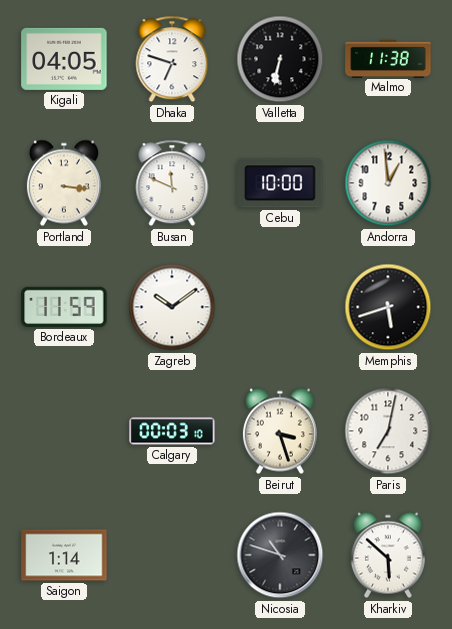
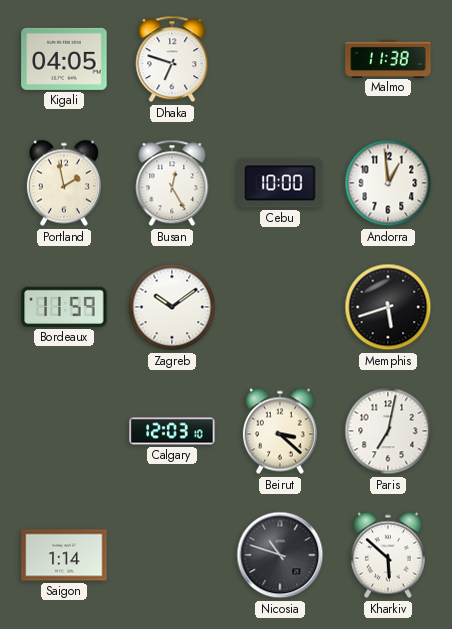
Valletta: 6:32 -> none (280, 59)
Portland: 3:16 -> 1:58 (64, 183)
Busan: 11:49 -> 12:25 (172, 183)
Calgary: 00:03 -> 12:03 (172, 431)
Beirut: 3:27 -> 3:22 (280, 431)
